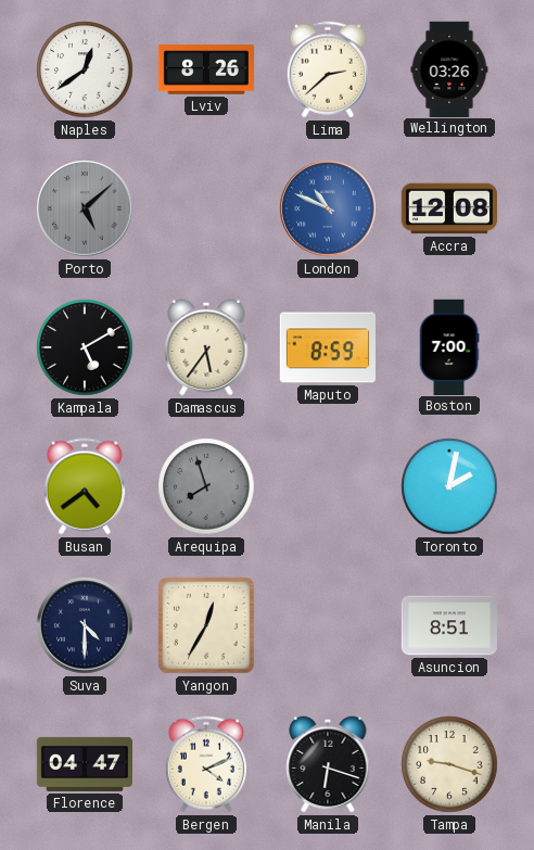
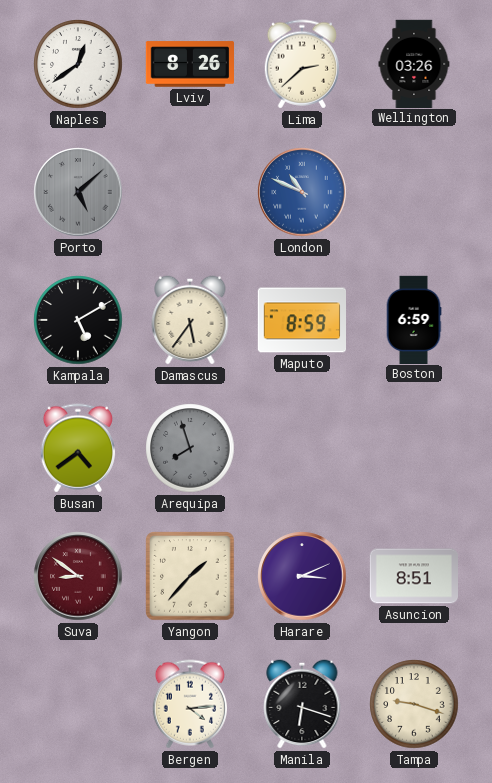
Accra: 12:08 -> none (448, 208)
Boston: 7:00 -> 6:59 (414, 319)
Toronto: 2:02 -> none (449, 486)
Suva: 4:30 -> 8:51 (78, 576)
Suva dial: navy -> burgundy (78, 576)
Yangon: 12:35 -> 1:37 (190, 576)
Harare: none -> 3:11 (302, 576)
Florence: 04:47 -> none (84, 764)
Bergen: 4:11 -> 4:14 (189, 704)
